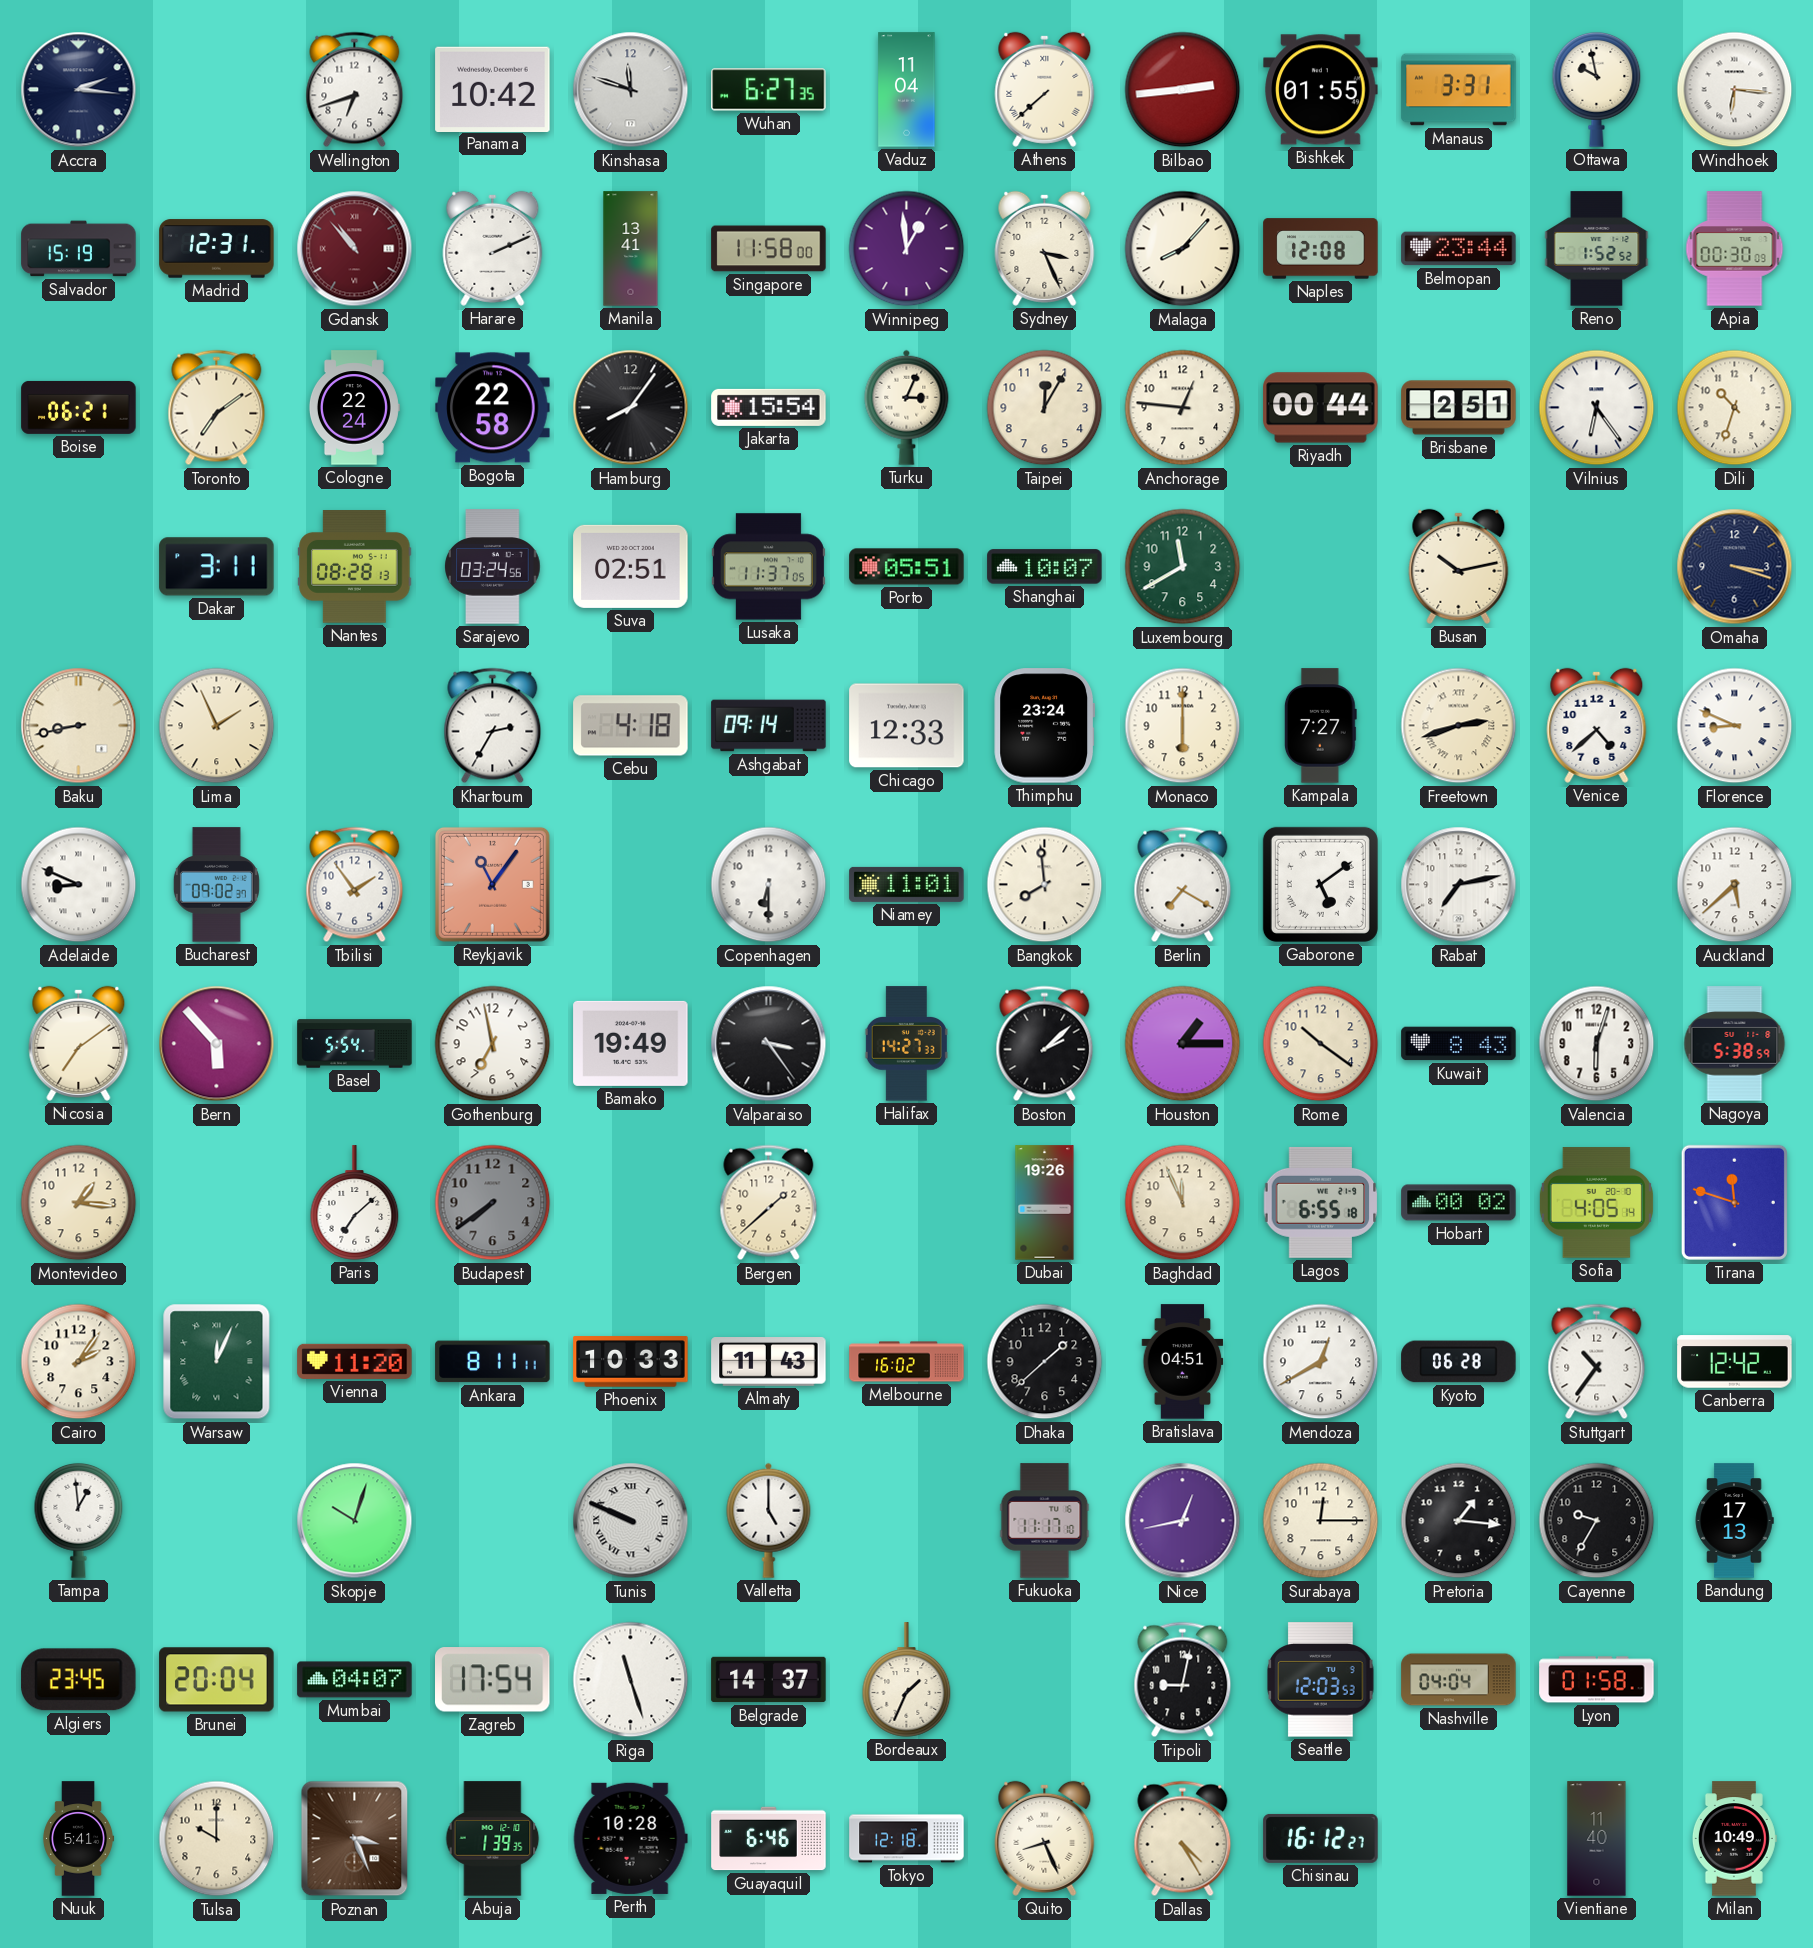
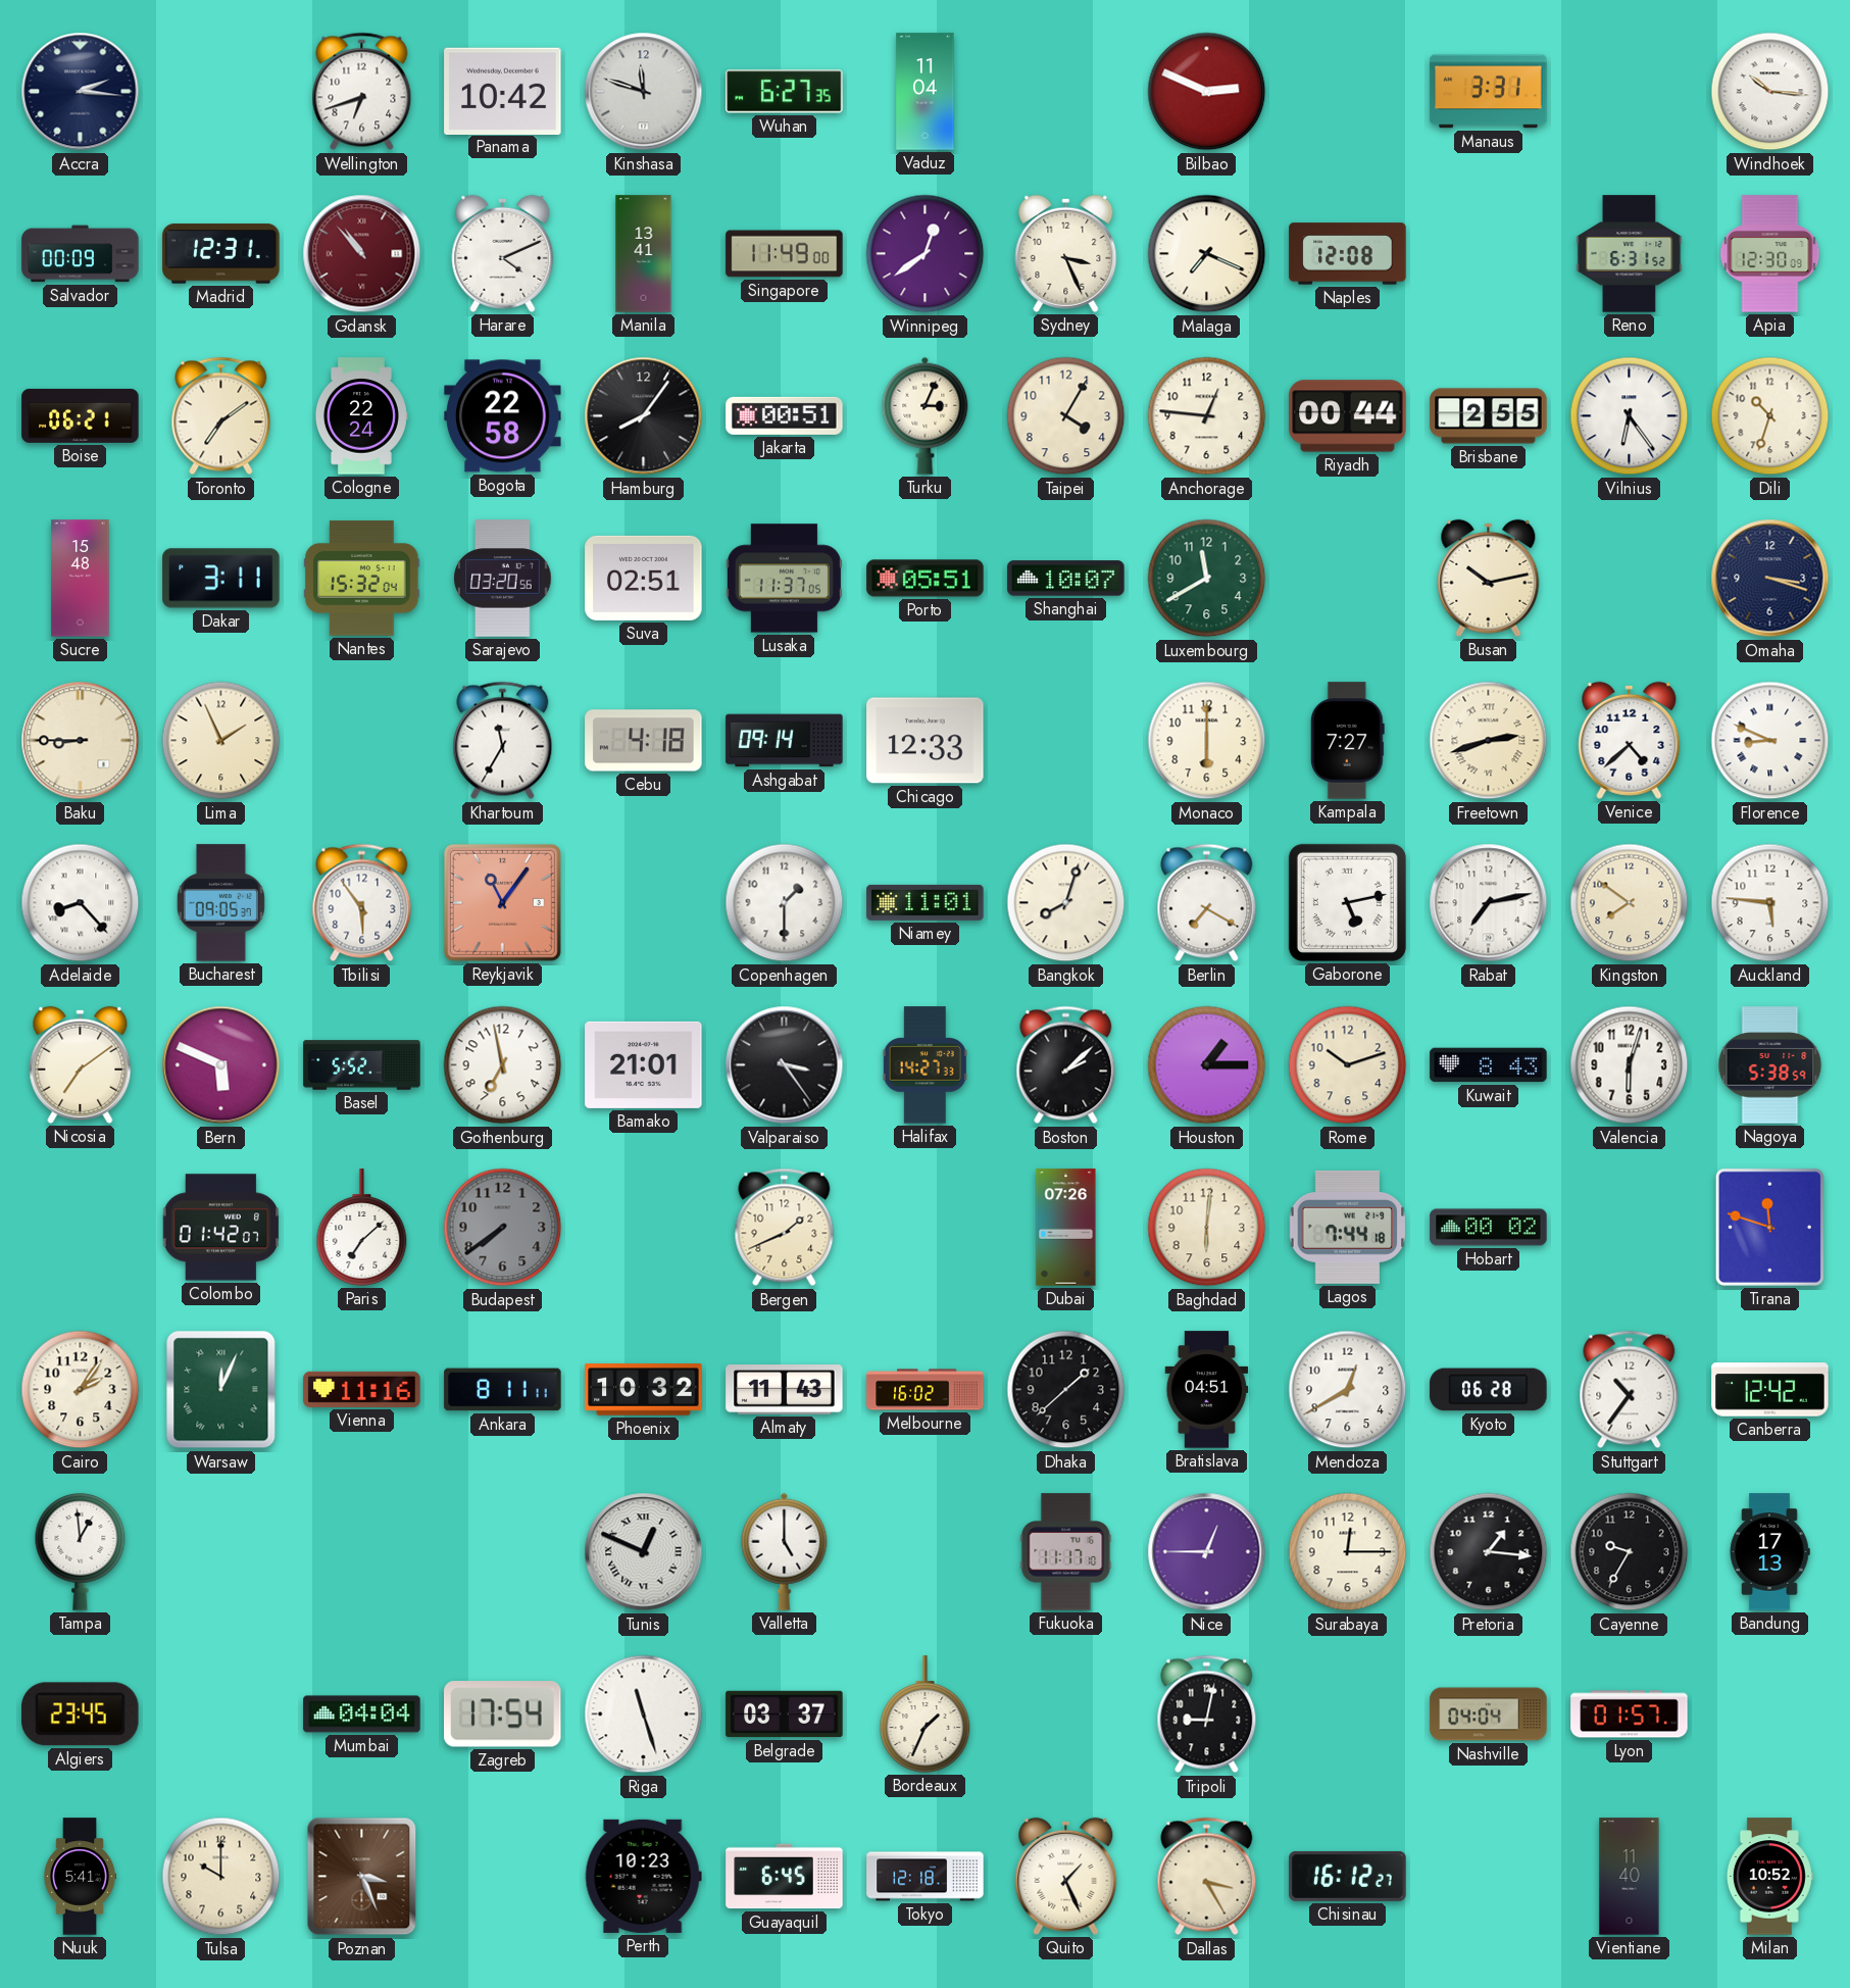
Athens: 7:38 -> none (1045, 89)
Bilbao: 2:44 -> 2:49 (1207, 92)
Bishkek: 01:55 -> none (1321, 90)
Ottawa: 9:58 -> none (1597, 89)
Windhoek: 6:16 -> 10:16 (1770, 92)
Salvador: 15:19 -> 00:09 (81, 254)
Harare: 2:11 -> 4:11 (503, 253)
Singapore: 11:58 -> 11:49 (785, 254)
Winnipeg: 12:59 -> 12:39 (926, 254)
Malaga: 8:07 -> 7:19 (1207, 254)
Belmopan: 23:44 -> none (1459, 249)
Reno: 1:52 -> 6:31 (1630, 254)
Apia: 00:30 -> 12:30 (1770, 254)
Jakarta: 15:54 -> 00:51 (785, 415)
Taipei: 12:05 -> 4:05 (1066, 416)
Brisbane: 2:51 -> 2:55 (1489, 416)
Sucre: none -> 15:48 (81, 579)
Nantes: 08:28 -> 15:32 (362, 579)
Sarajevo: 03:24 -> 03:20 (503, 579)
Baku: 8:43 -> 8:45 (81, 741)
Khartoum: 2:35 -> 11:35 (503, 741)
Thimphu: 23:24 -> none (1045, 726)
Adelaide: 8:49 -> 8:23 (81, 903)
Bucharest: 09:02 -> 09:05 (220, 903)
Tbilisi: 1:54 -> 5:54 (362, 903)
Copenhagen: 6:30 -> 1:30 (785, 903)
Bangkok: 7:59 -> 8:03 (1066, 903)
Gaborone: 5:09 -> 5:13 (1347, 902)
Kingston: none -> 7:51 (1630, 903)
Auckland: 5:38 -> 5:46 (1770, 903)
Bern: 5:53 -> 5:49 (221, 1065)
Basel: 5:54 -> 5:52 (362, 1065)
Bamako: 19:49 -> 21:01 (644, 1064)
Rome: 10:21 -> 10:12 (1348, 1065)
Montevideo: 1:16 -> none (79, 1203)
Colombo: none -> 01:42 (221, 1228)
Bergen: 1:38 -> 1:41 (785, 1228)
Dubai: 19:26 -> 07:26 (1066, 1228)
Baghdad: 11:56 -> 6:01 (1207, 1228)
Lagos: 6:55 -> 7:44 (1348, 1227)
Sofia: 4:05 -> none (1596, 1203)
Vienna: 11:20 -> 11:16 (362, 1389)
Phoenix: 10:33 -> 10:32 (644, 1390)
Skopje: 10:03 -> none (355, 1521)
Tunis: 9:49 -> 12:49 (644, 1552)
Nice: 12:43 -> 12:45 (1207, 1552)
Brunei: 20:04 -> none (217, 1680)
Mumbai: 04:07 -> 04:04 (362, 1714)
Belgrade: 14:37 -> 03:37 (785, 1714)
Seattle: 12:03 -> none (1321, 1680)
Lyon: 01:58 -> 01:57 (1630, 1714)
Abuja: 1:39 -> none (493, 1839)
Perth: 10:28 -> 10:23 (643, 1876)
Guayaquil: 6:46 -> 6:45 (785, 1877)
Quito: 8:26 -> 1:26 (1066, 1876)
Dallas: 4:25 -> 3:25 (1207, 1877)
Milan: 10:49 -> 10:52 (1769, 1877)
